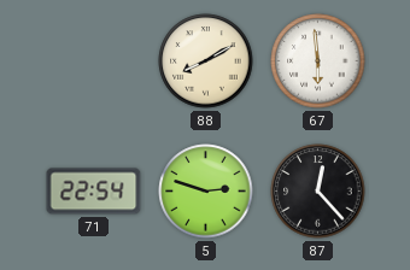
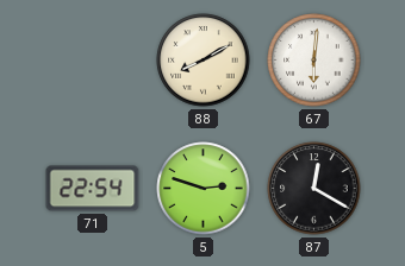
67: 5:59 -> 6:01 (314, 61)
87: 12:23 -> 12:20 (314, 189)
